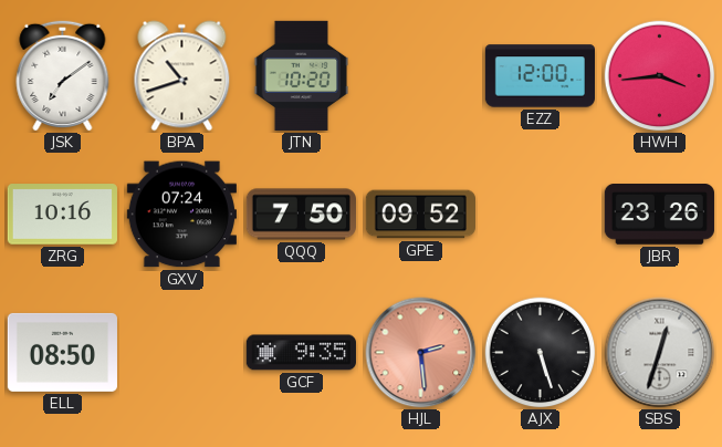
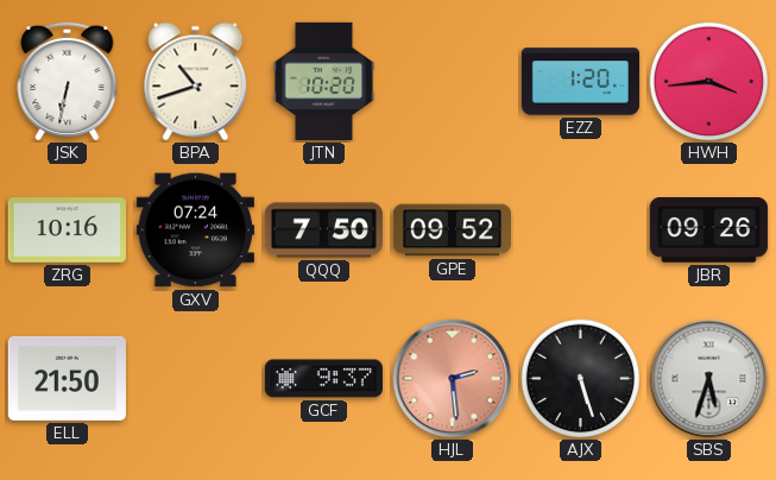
JSK: 7:09 -> 6:32 (68, 81)
EZZ: 12:00 -> 1:20 (580, 82)
JBR: 23:26 -> 09:26 (708, 230)
ELL: 08:50 -> 21:50 (67, 378)
GCF: 9:35 -> 9:37 (323, 379)
SBS: 12:33 -> 5:33 (709, 379)
